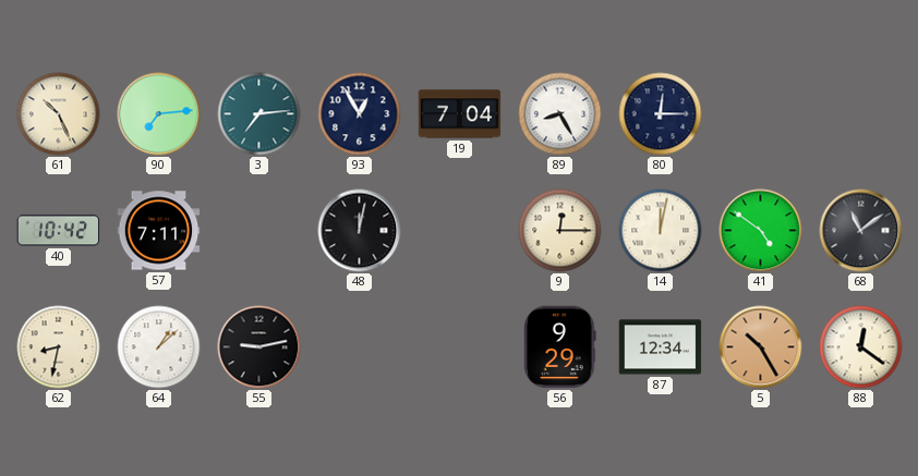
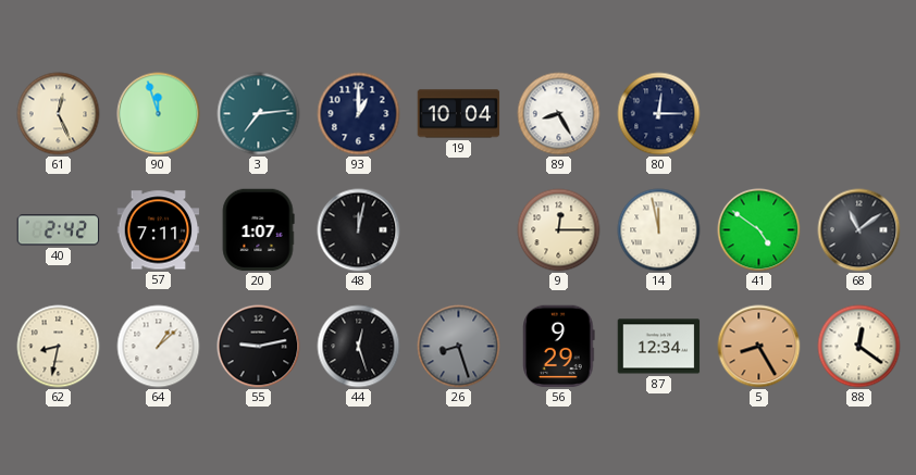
61: 10:26 -> 12:26 (59, 114)
90: 7:14 -> 11:57 (159, 114)
93: 12:55 -> 1:00 (359, 114)
19: 7:04 -> 10:04 (459, 114)
40: 10:42 -> 2:42 (59, 230)
20: none -> 1:07 (258, 230)
14: 12:02 -> 11:58 (659, 230)
44: none -> 12:27 (359, 347)
26: none -> 8:27 (459, 347)
5: 10:25 -> 8:25 (759, 347)
